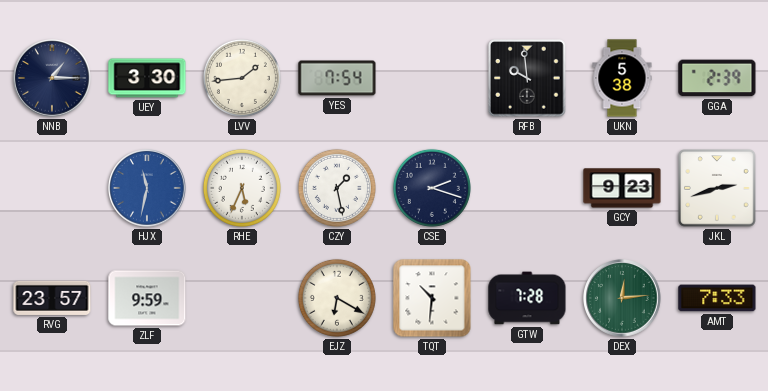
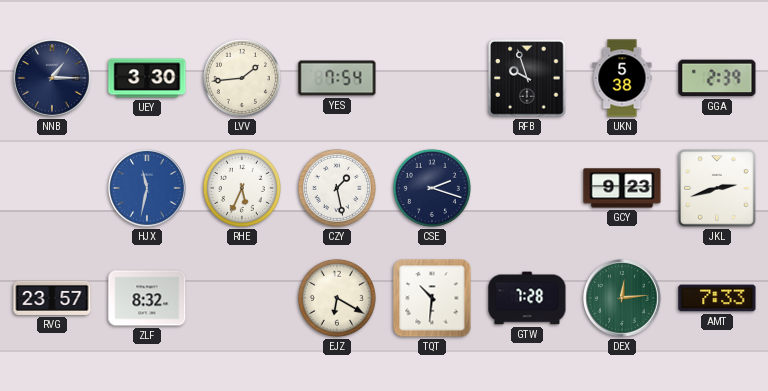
RFB: 9:59 -> 9:57 (527, 78)
ZLF: 9:59 -> 8:32 (147, 298)
